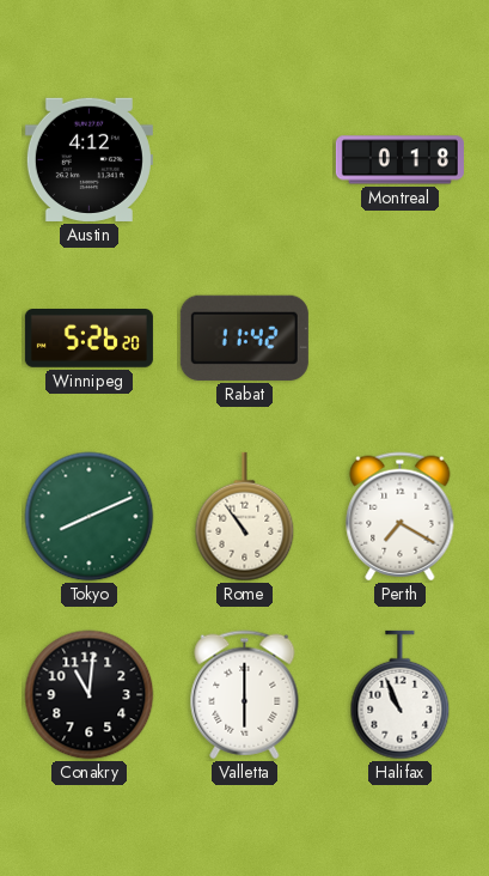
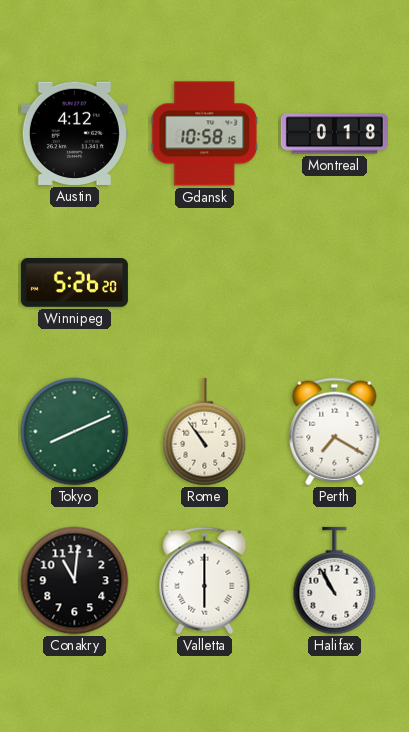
Gdansk: none -> 10:58 (205, 134)
Rabat: 11:42 -> none (244, 337)
Halifax: 10:56 -> 10:55 (335, 581)
